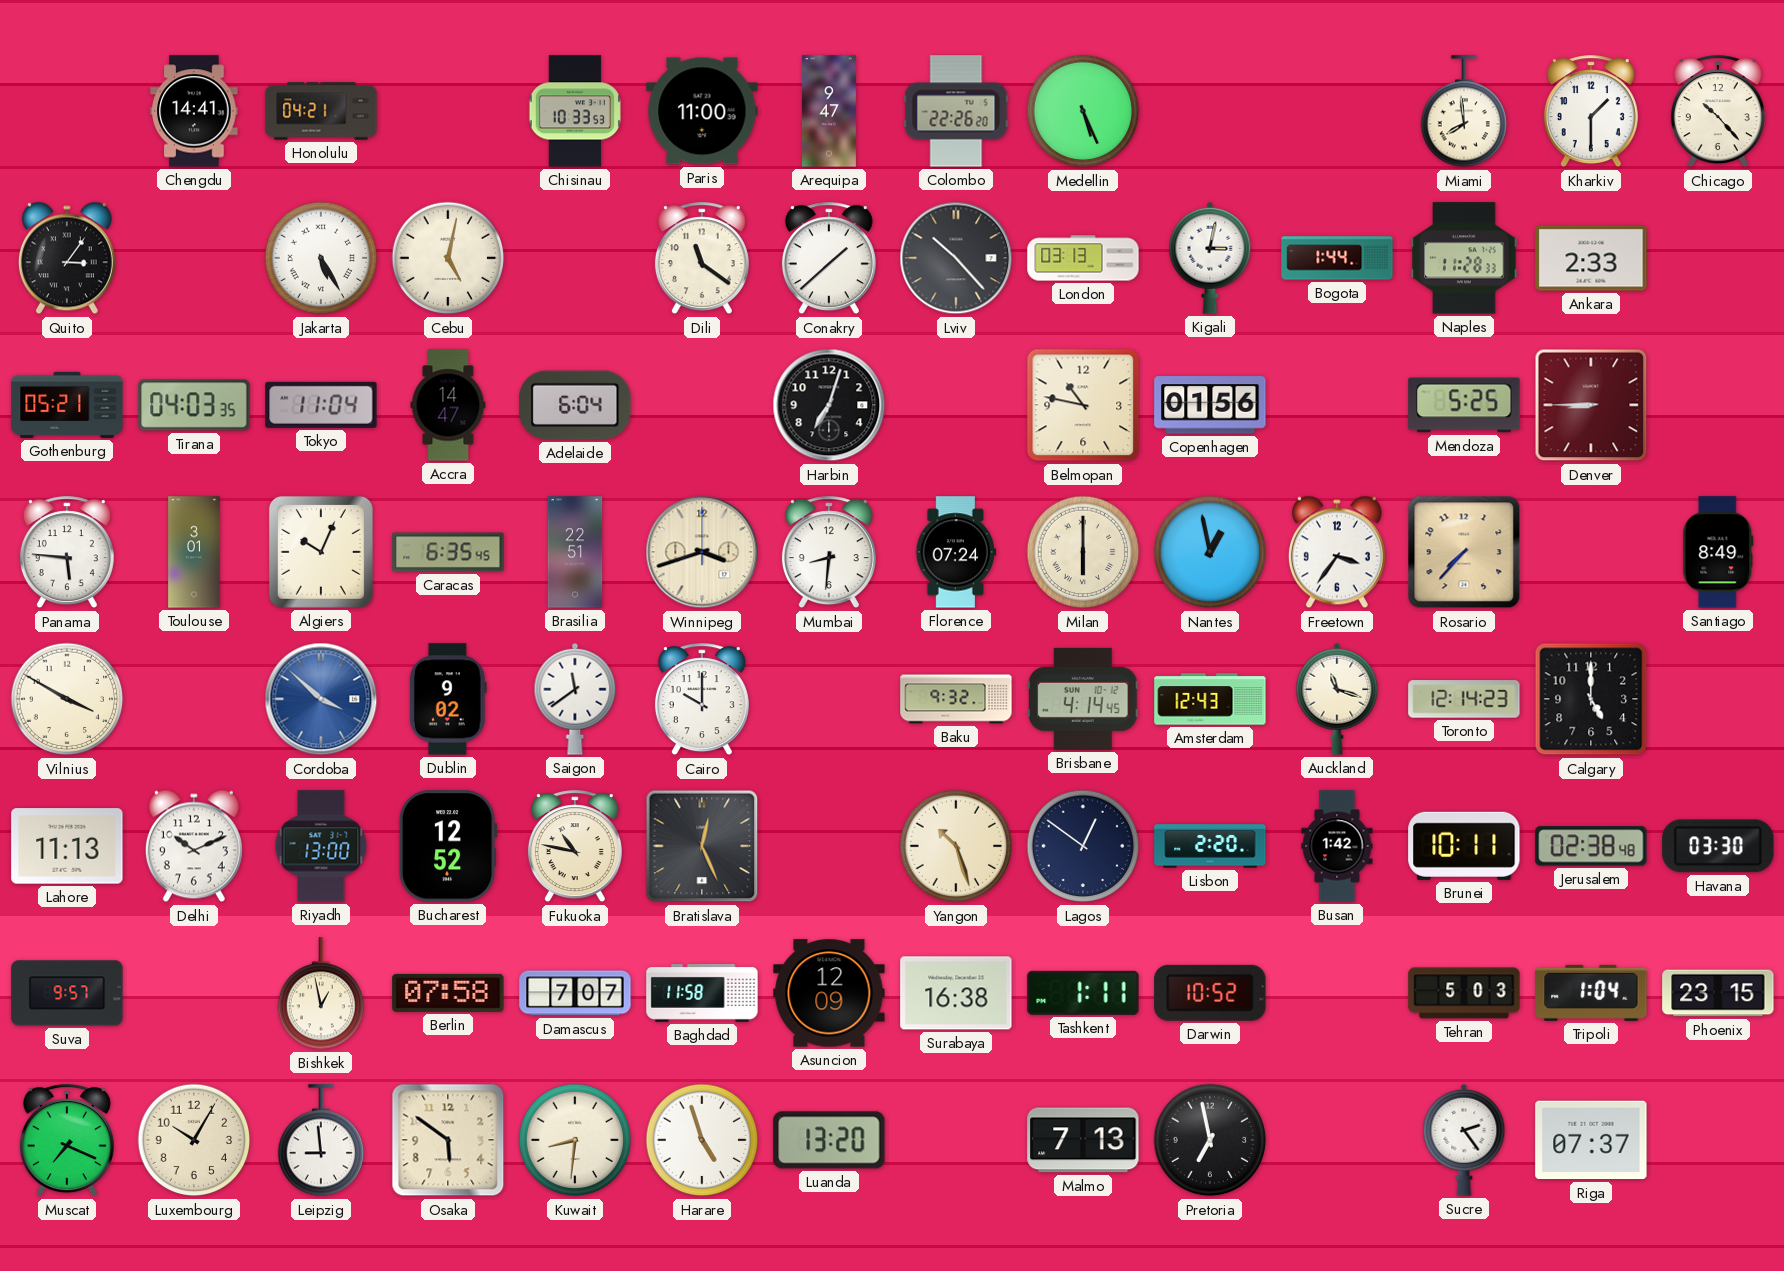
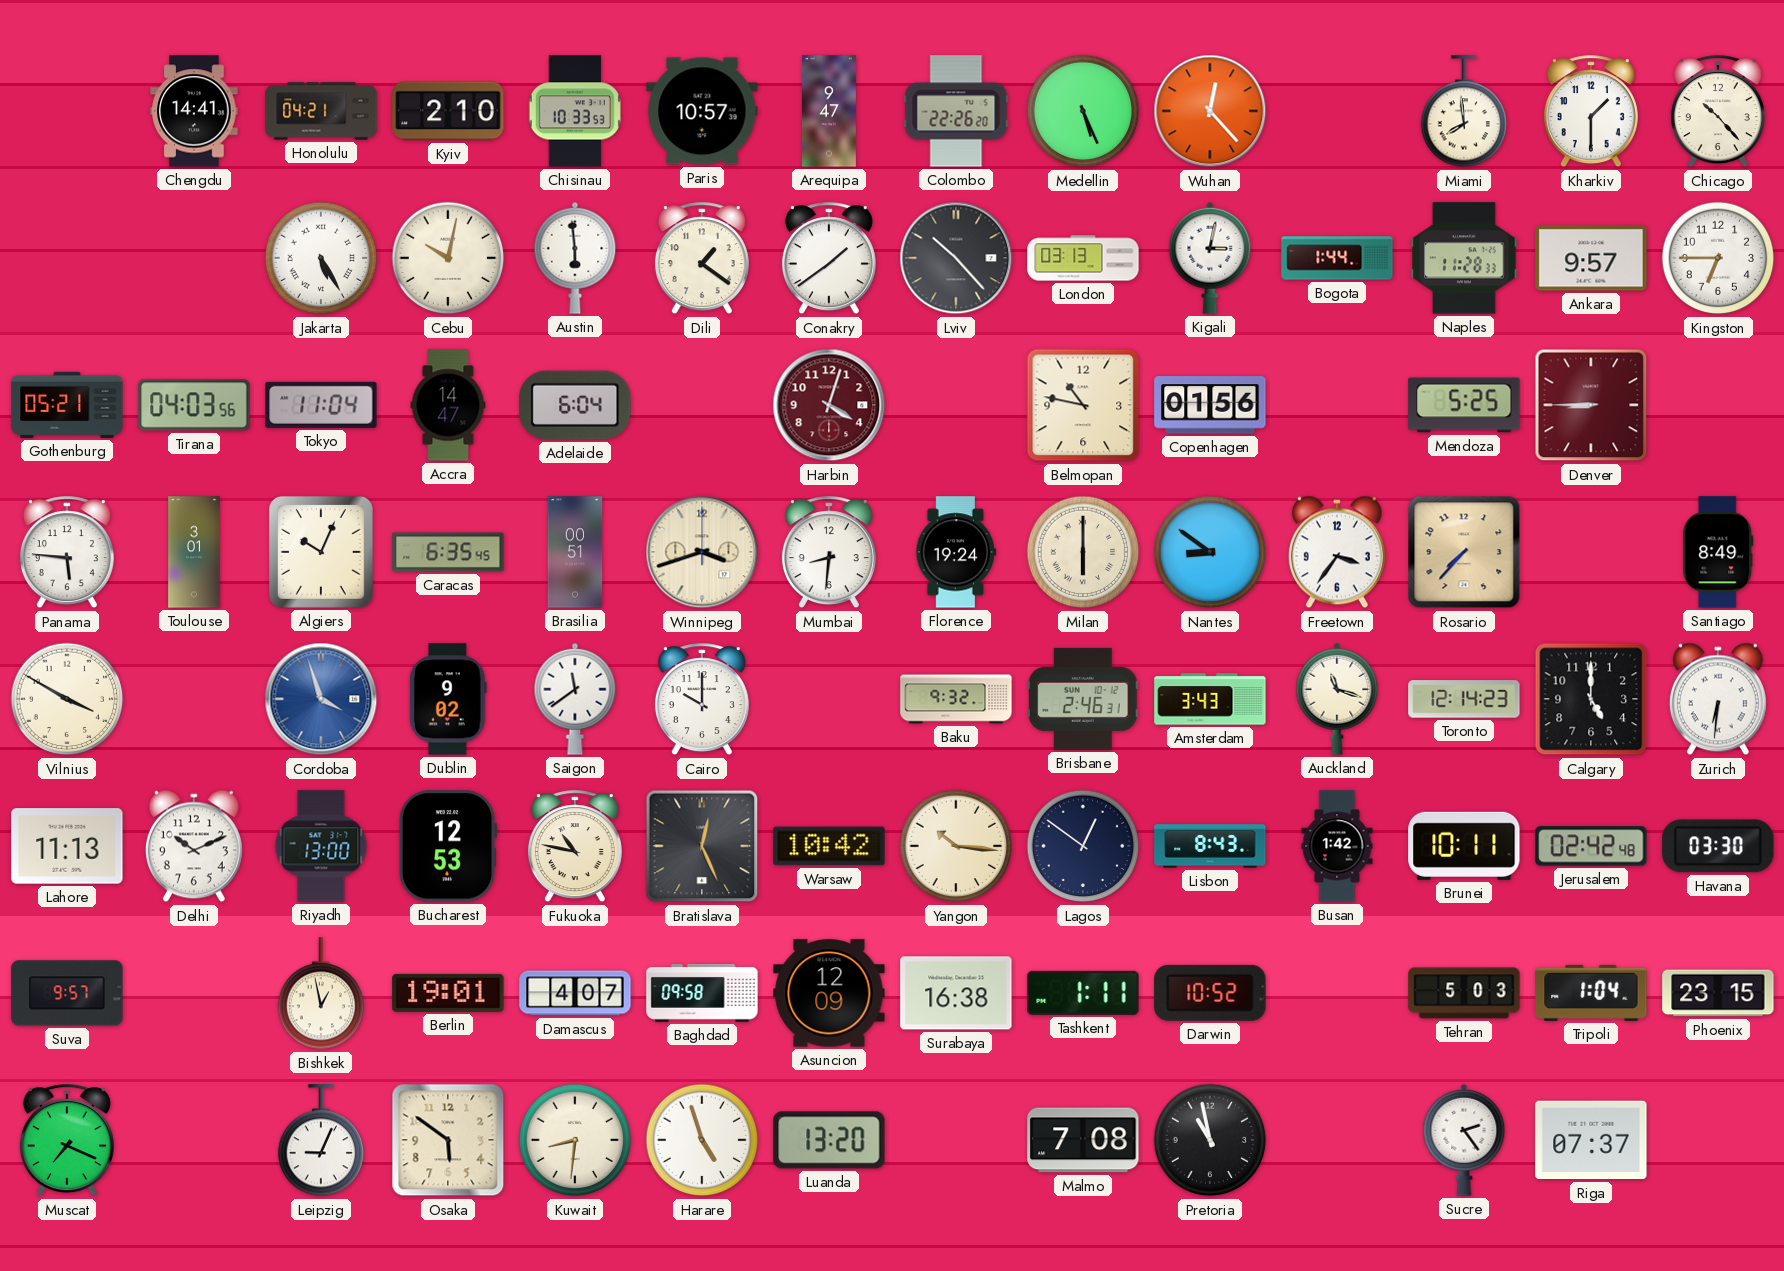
Kyiv: none -> 2:10 (448, 111)
Paris: 11:00 -> 10:57 (702, 111)
Wuhan: none -> 12:23 (1210, 111)
Quito: 3:06 -> none (67, 258)
Cebu: 5:02 -> 10:02 (448, 258)
Austin: none -> 5:59 (575, 258)
Dili: 11:21 -> 1:21 (702, 259)
Conakry: 1:38 -> 1:39 (829, 259)
Ankara: 2:33 -> 9:57 (1591, 258)
Kingston: none -> 6:45 (1718, 258)
Tirana: 04:03:35 -> 04:03:56 (194, 405)
Harbin: 7:03 -> 4:03 (829, 405)
Harbin dial: black -> burgundy (829, 405)
Brasilia: 22:51 -> 00:51 (575, 552)
Florence: 07:24 -> 19:24 (956, 552)
Nantes: 12:58 -> 8:51 (1210, 552)
Cordoba: 3:52 -> 3:57 (321, 699)
Brisbane: 4:14 -> 2:46 (1083, 699)
Amsterdam: 12:43 -> 3:43 (1210, 699)
Zurich: none -> 6:31 (1718, 699)
Bucharest: 12:52 -> 12:53 (448, 846)
Warsaw: none -> 10:42 (829, 846)
Yangon: 10:27 -> 10:16 (956, 846)
Lisbon: 2:20 -> 8:43 (1210, 846)
Jerusalem: 02:38 -> 02:42 (1591, 846)
Berlin: 07:58 -> 19:01 (448, 993)
Damascus: 7:07 -> 4:07 (575, 993)
Baghdad: 11:58 -> 09:58 (702, 993)
Luxembourg: 10:05 -> none (194, 1140)
Leipzig: 8:59 -> 9:04 (320, 1141)
Malmo: 7:13 -> 7:08 (1083, 1140)
Pretoria: 6:58 -> 10:58 (1210, 1140)
